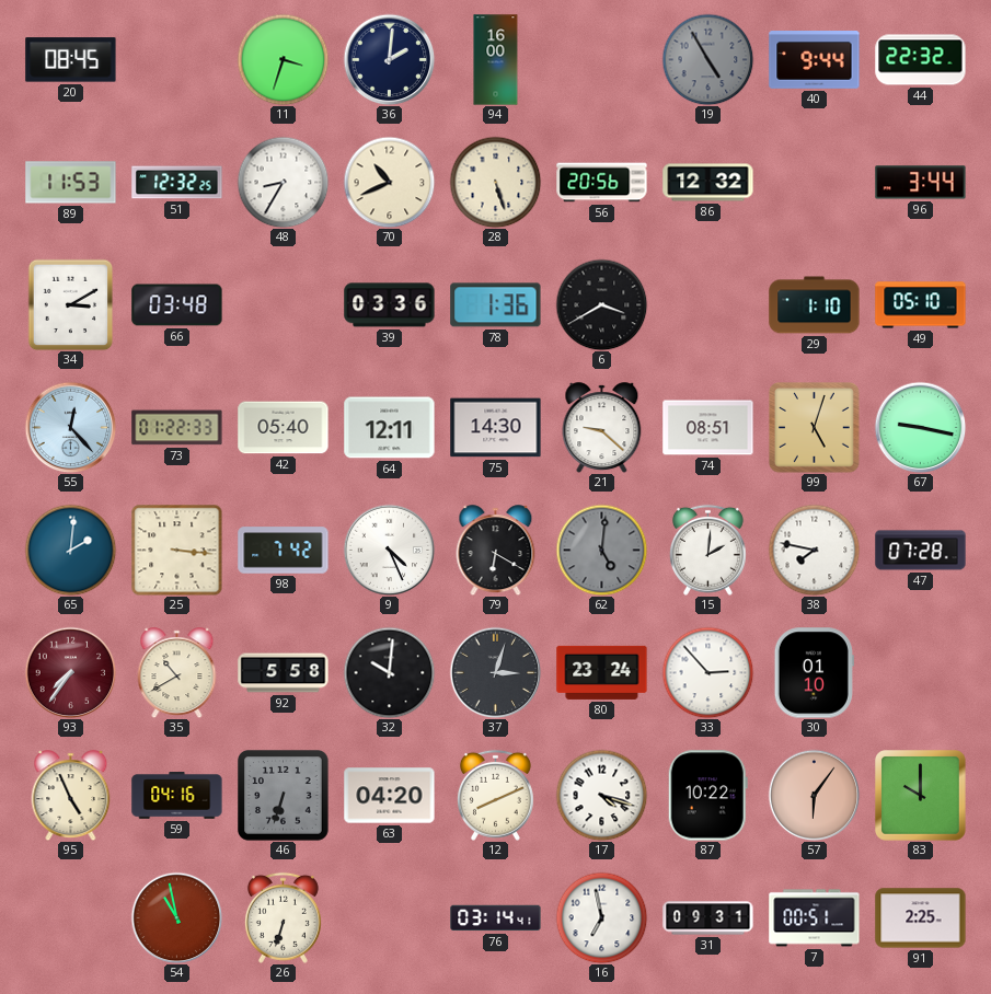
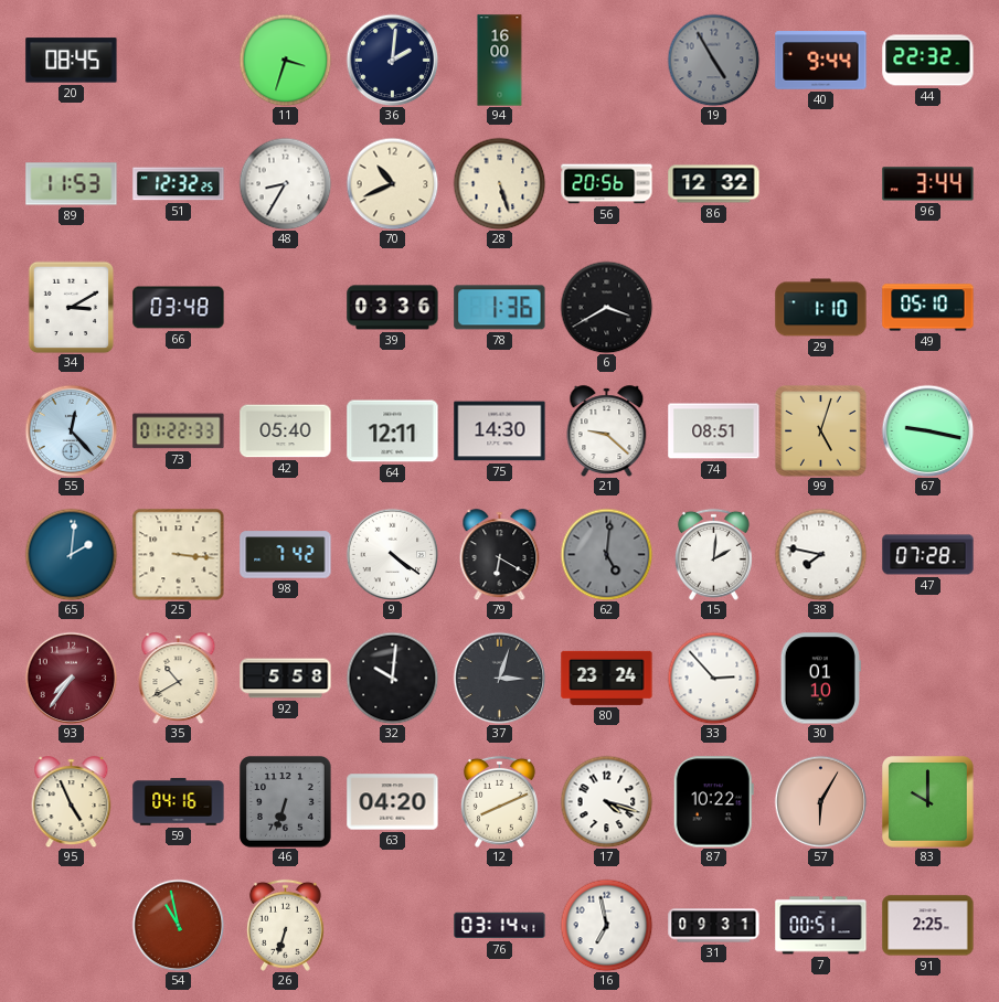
9: 4:26 -> 4:21 (392, 554)
57: 6:06 -> 6:05 (820, 801)
